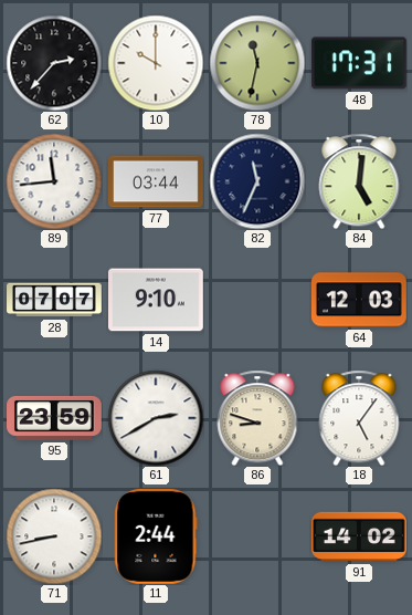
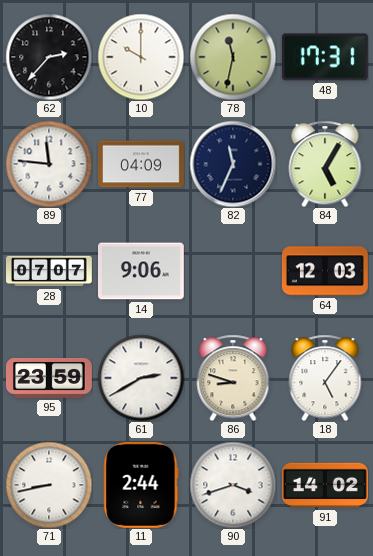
89: 11:44 -> 11:46 (49, 164)
77: 03:44 -> 04:09 (142, 164)
84: 5:01 -> 5:05 (325, 164)
14: 9:10 -> 9:06 (142, 271)
90: none -> 3:42 (233, 485)
